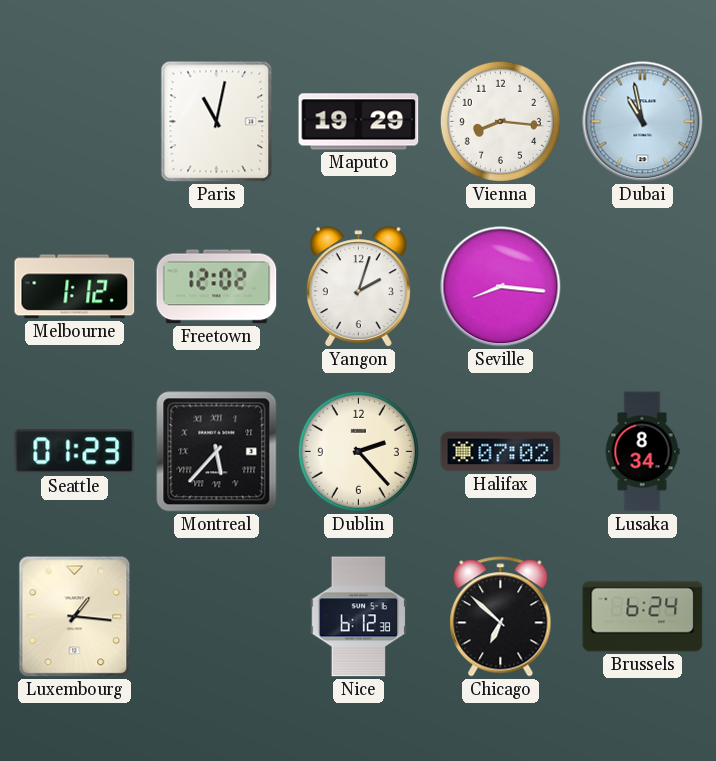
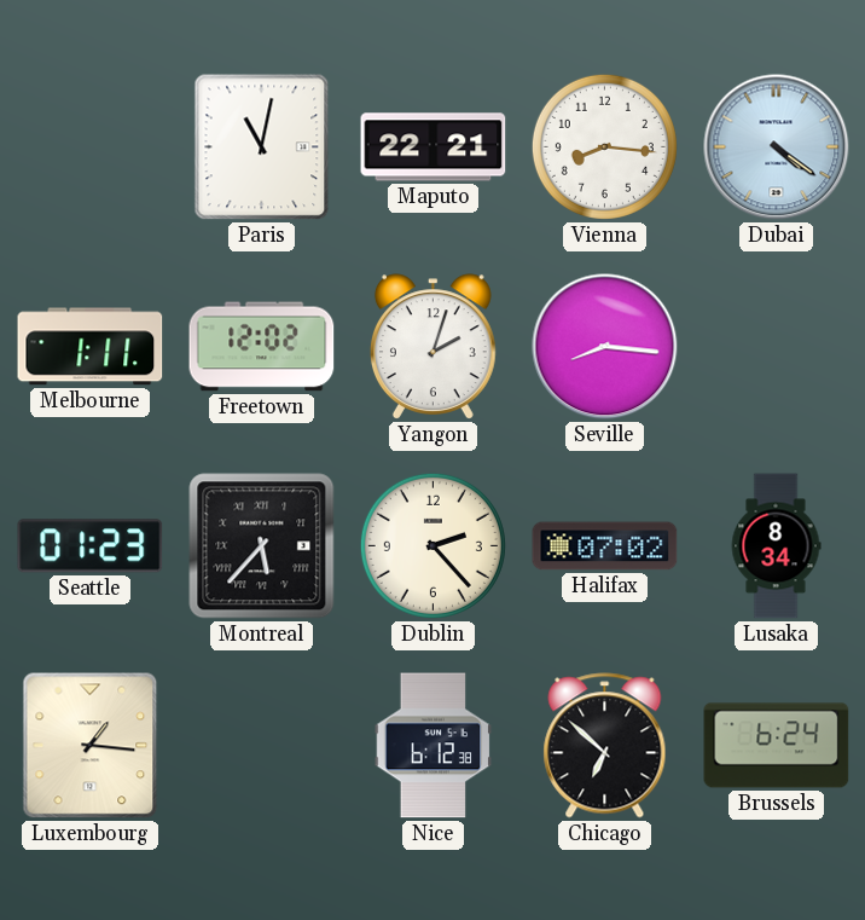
Maputo: 19:29 -> 22:21 (434, 147)
Dubai: 10:58 -> 4:21 (777, 147)
Melbourne: 1:12 -> 1:11 (91, 347)
